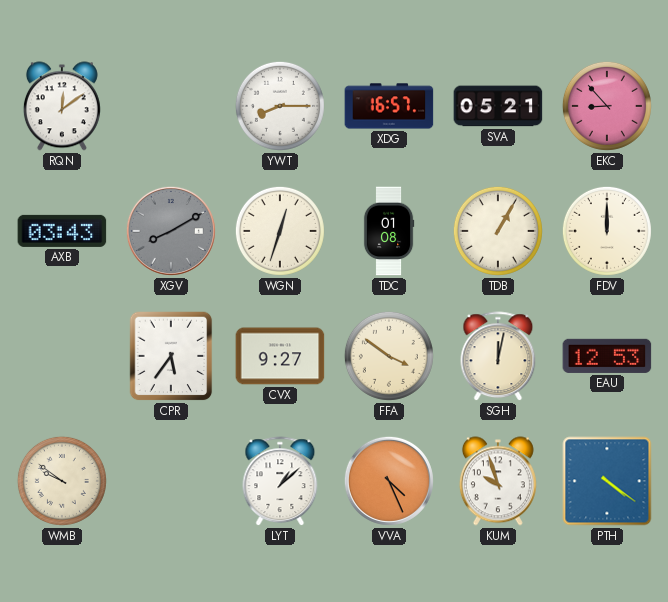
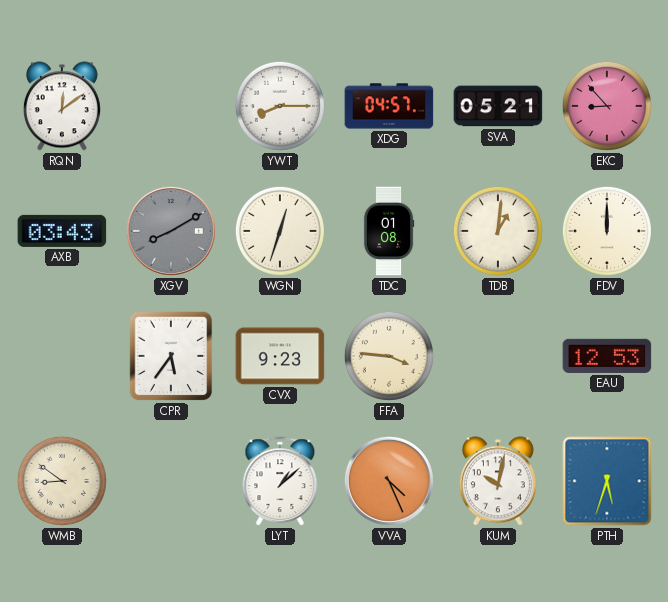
XDG: 16:57 -> 04:57 (389, 106)
TDB: 1:05 -> 1:01 (498, 231)
CVX: 9:27 -> 9:23 (280, 356)
FFA: 3:51 -> 3:46 (389, 356)
SGH: 12:02 -> none (498, 357)
WMB: 9:51 -> 8:51 (62, 481)
KUM: 9:57 -> 10:02 (498, 481)
PTH: 4:21 -> 5:33 (607, 481)
